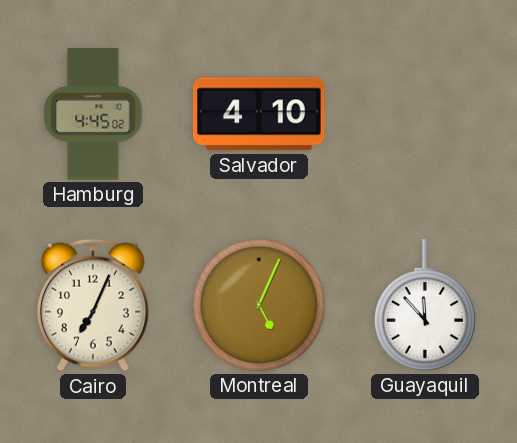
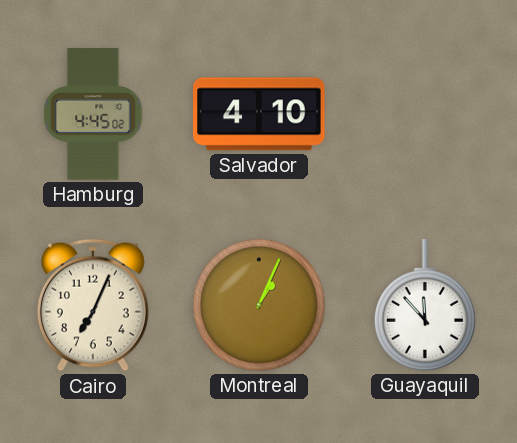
Montreal: 5:04 -> 1:04 (259, 305)
